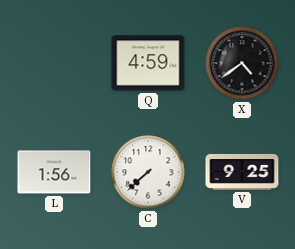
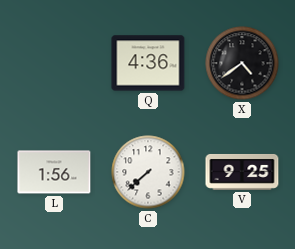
Q: 4:59 -> 4:36 (148, 63)
